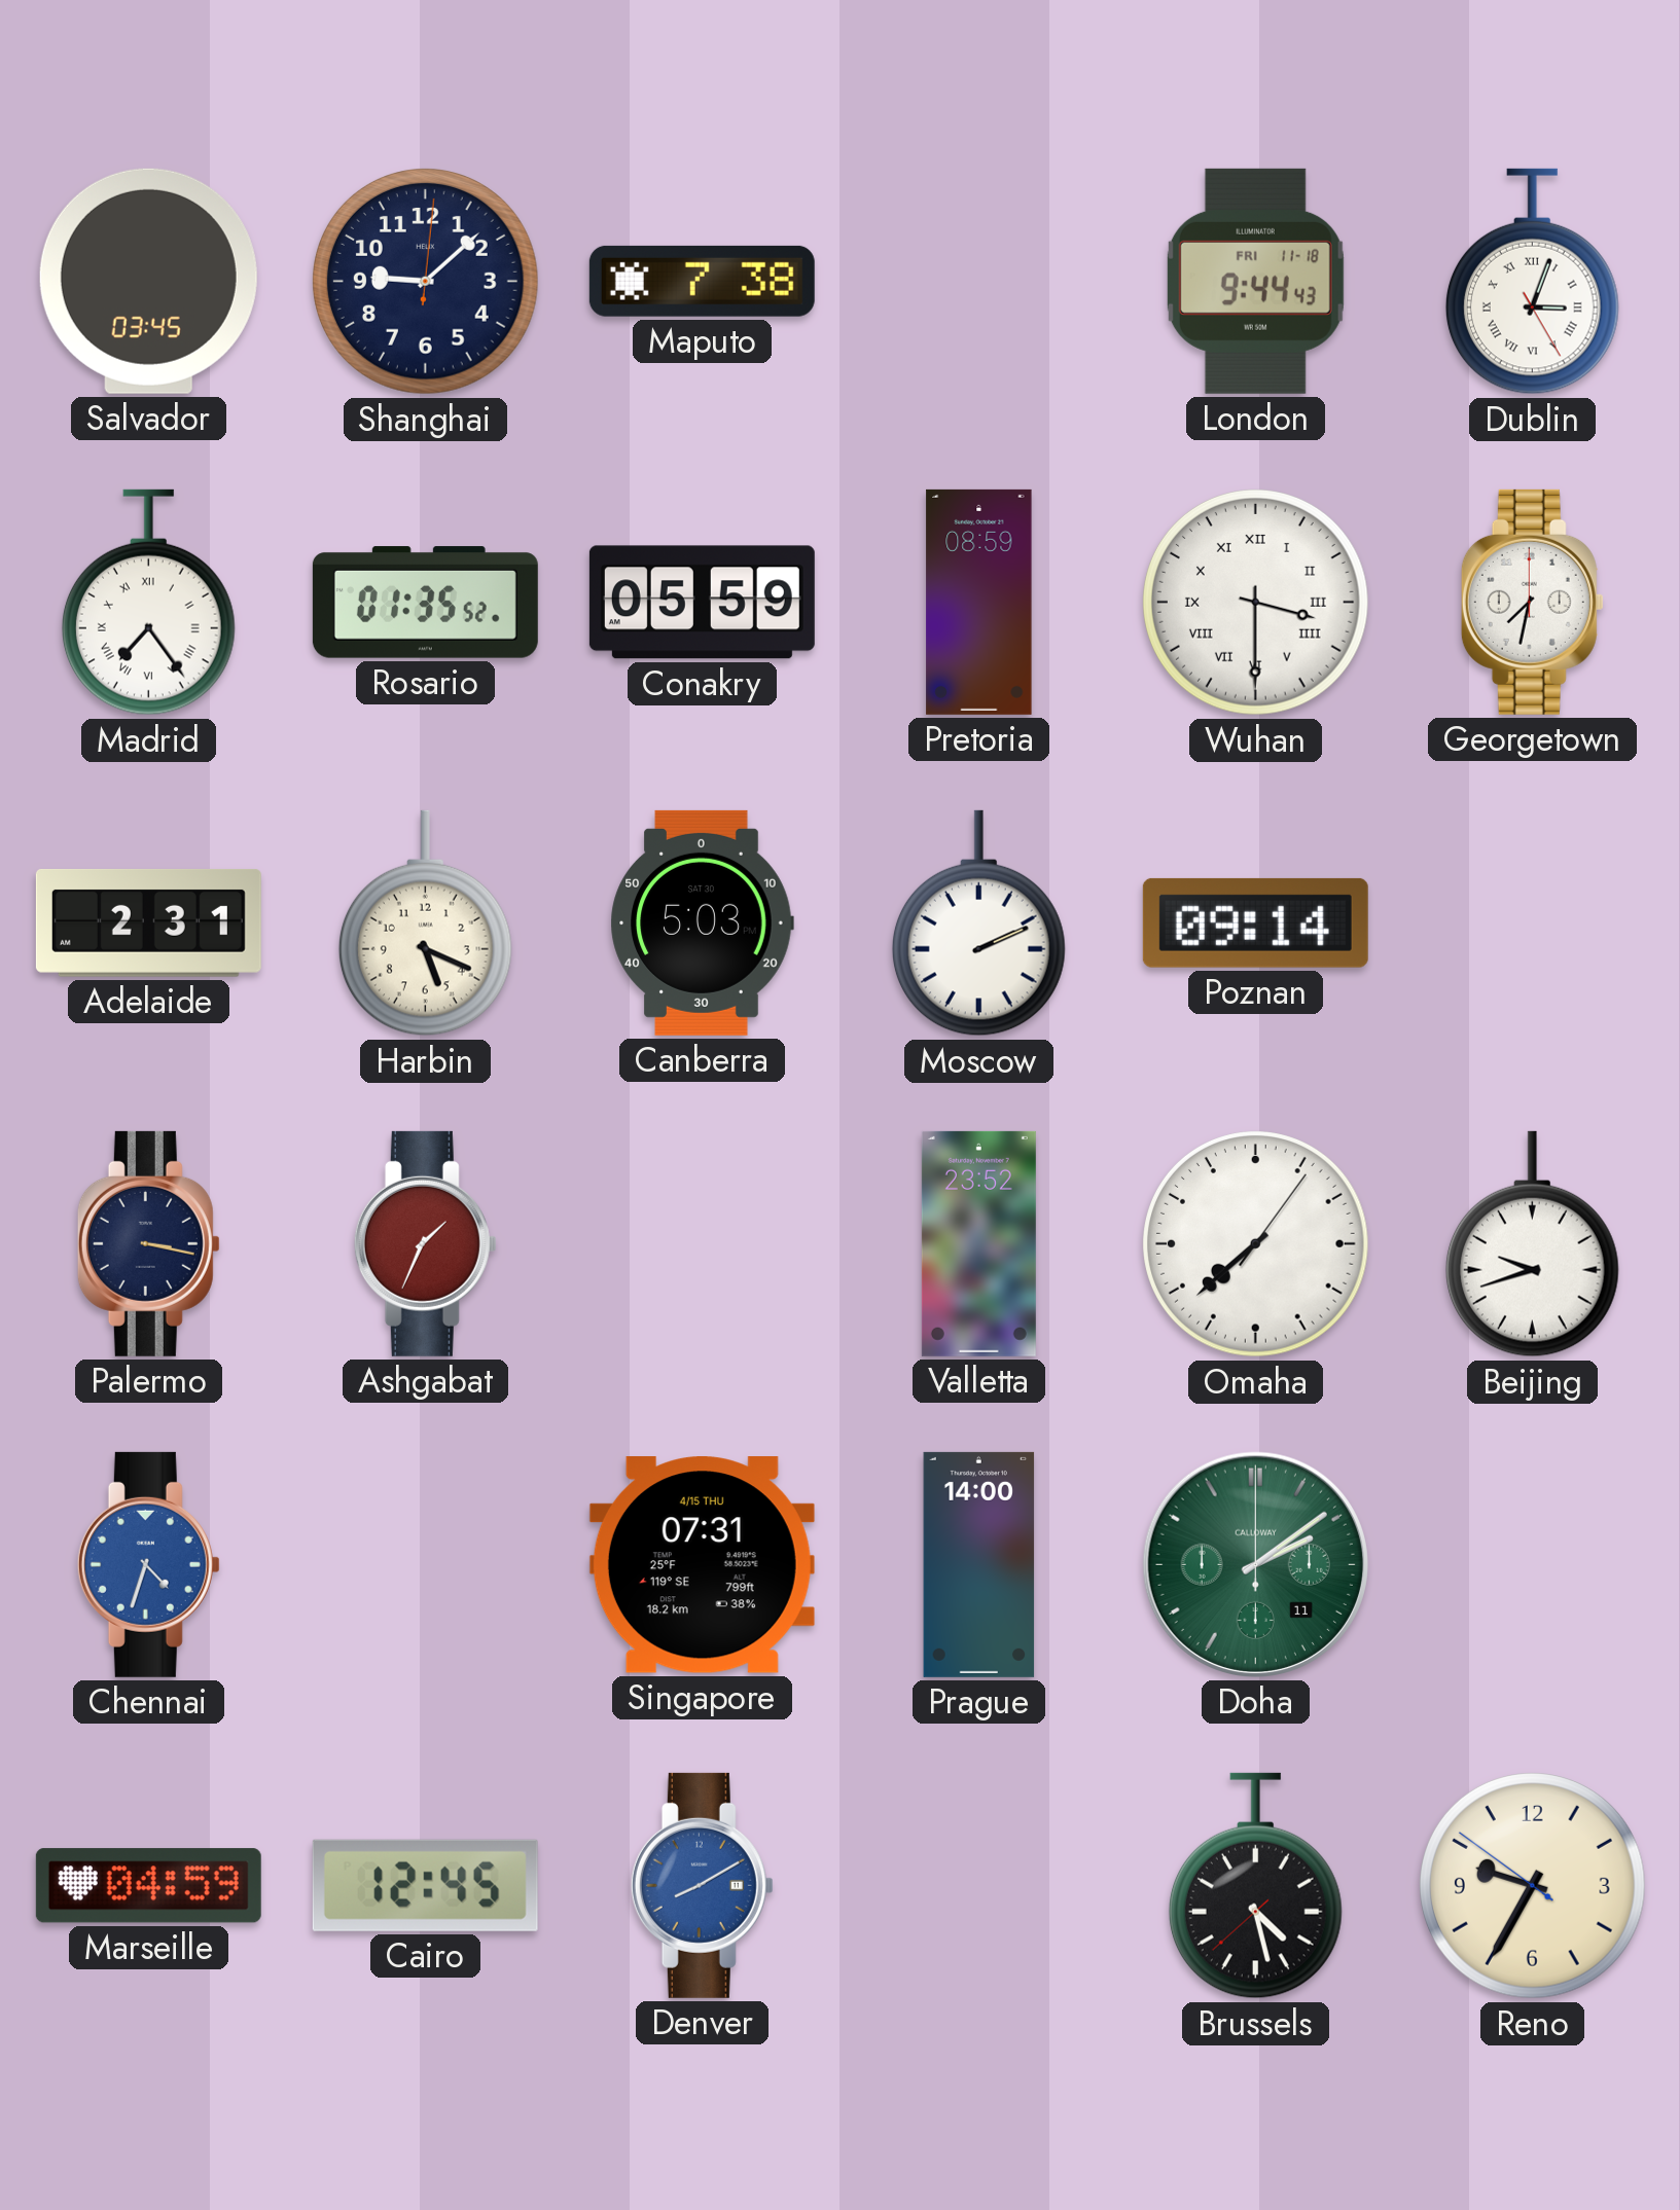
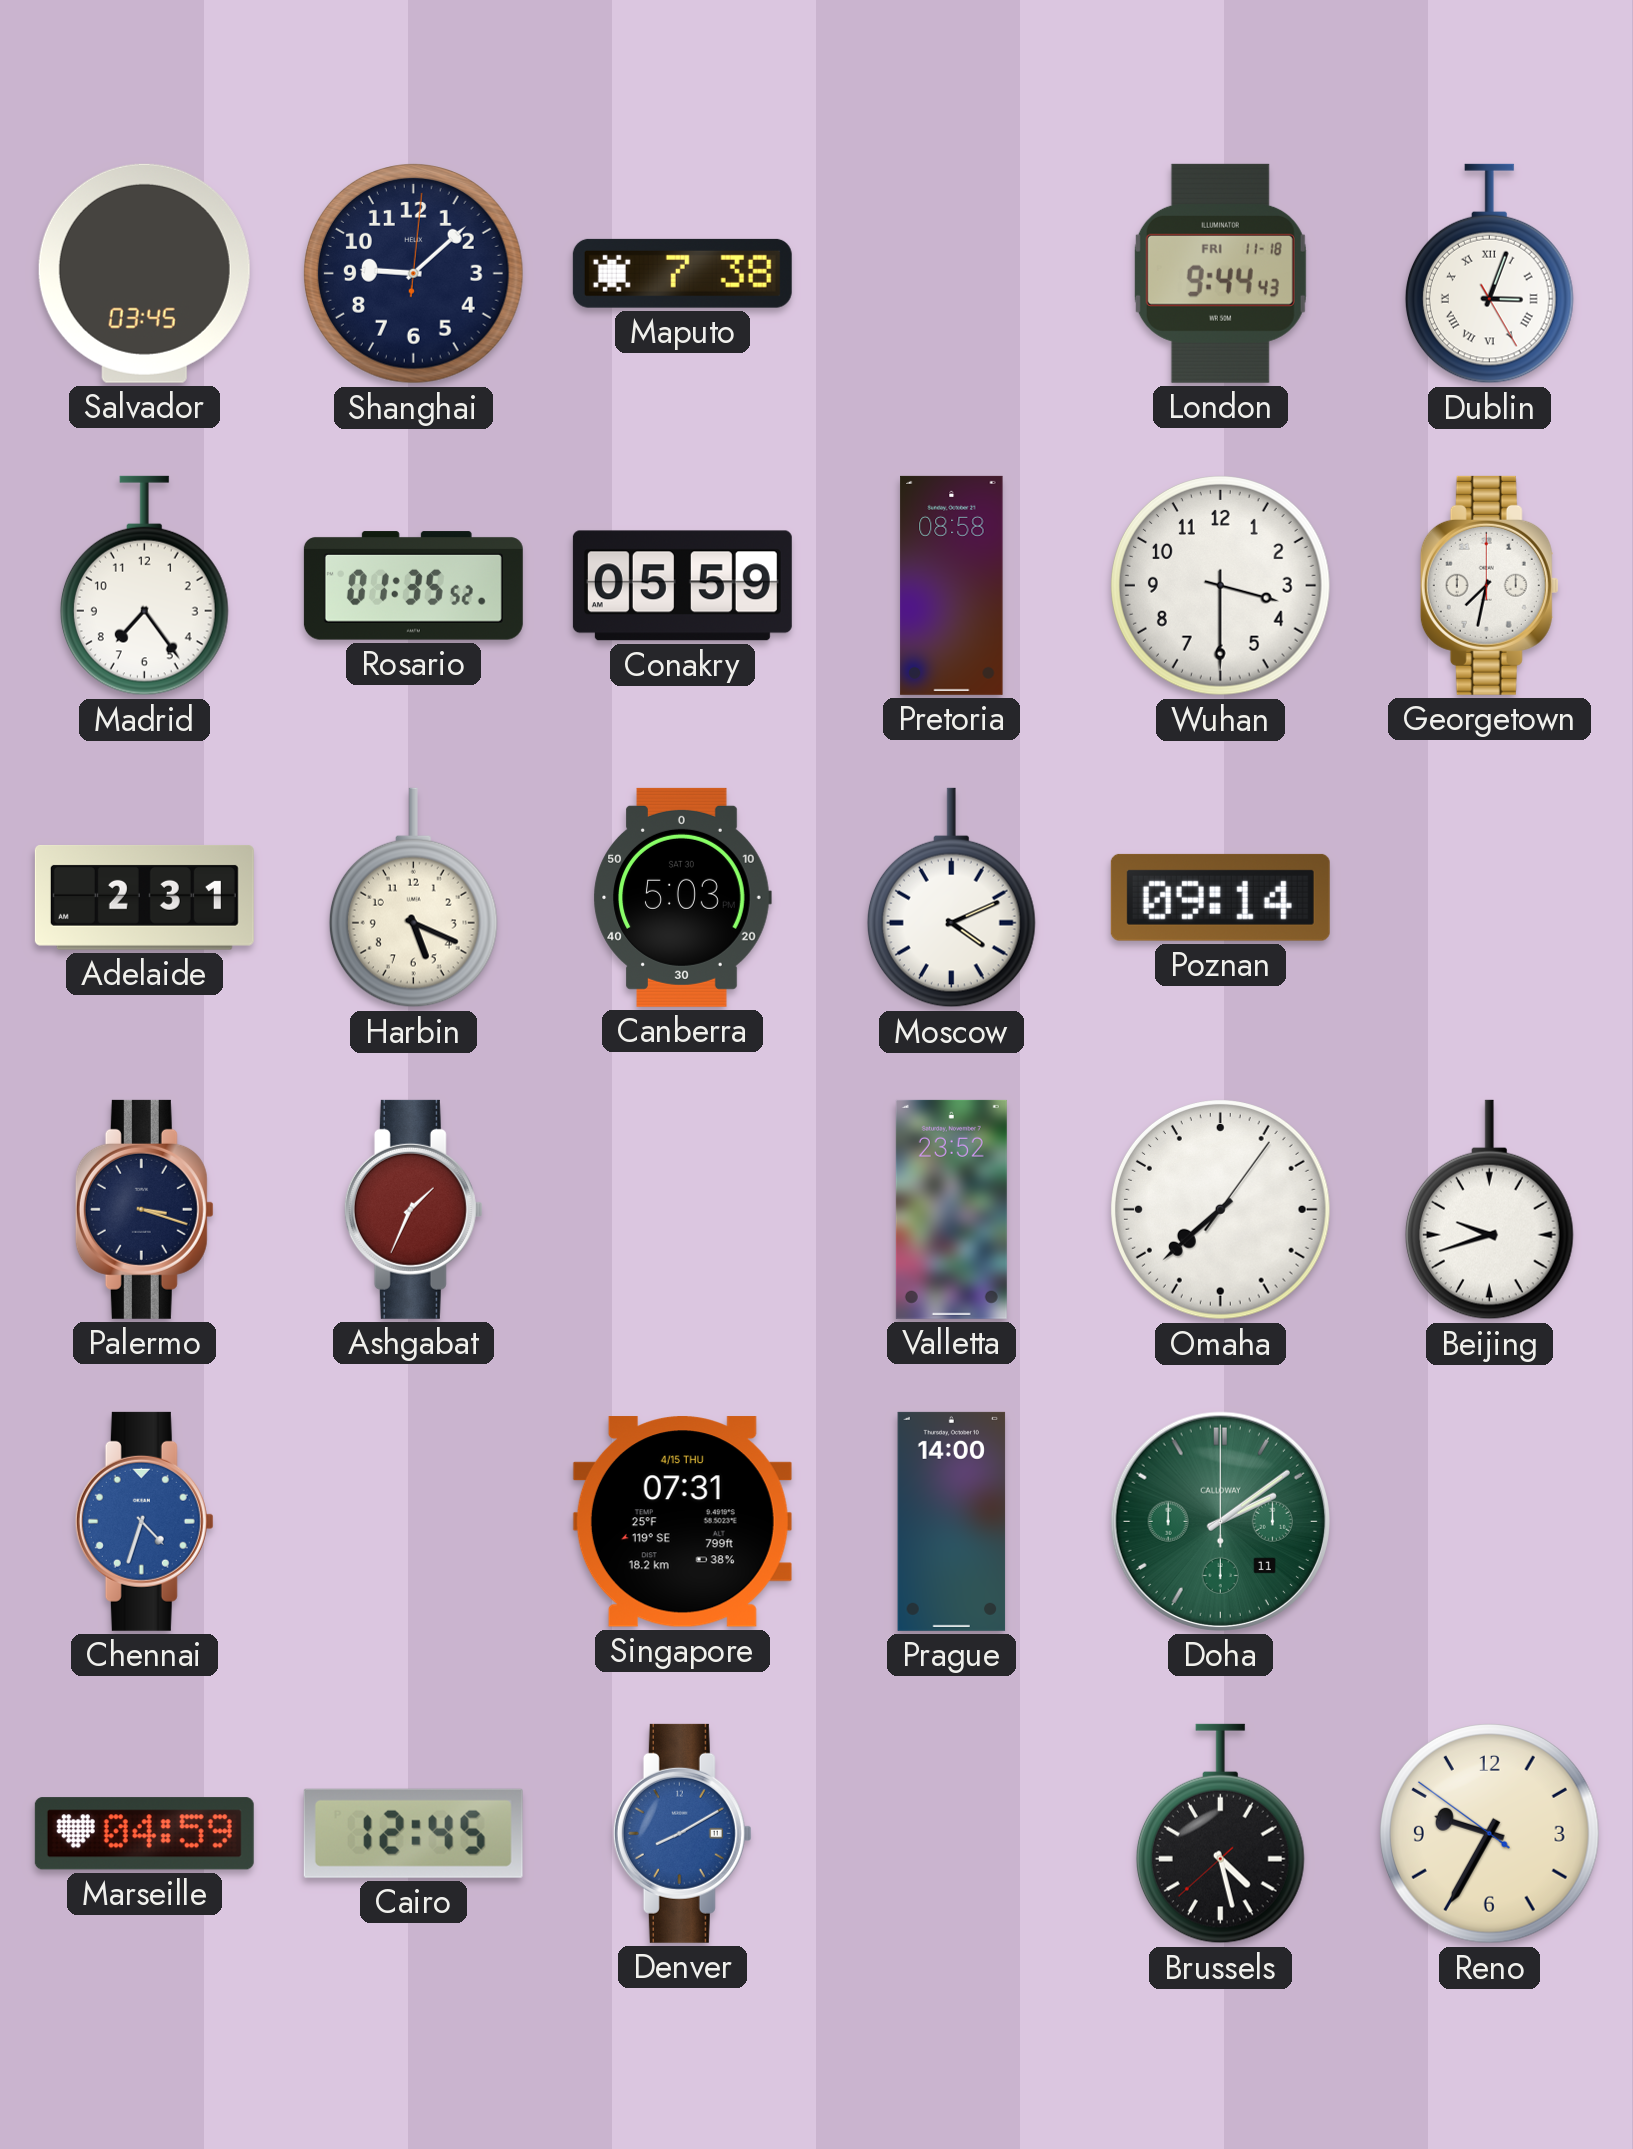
Madrid numerals: Roman -> Arabic (144, 586)
Pretoria: 08:59 -> 08:58 (952, 585)
Wuhan numerals: Roman -> Arabic (1221, 586)
Moscow: 2:11 -> 4:11 (951, 898)
Palermo: 3:17 -> 3:18 (144, 1209)
